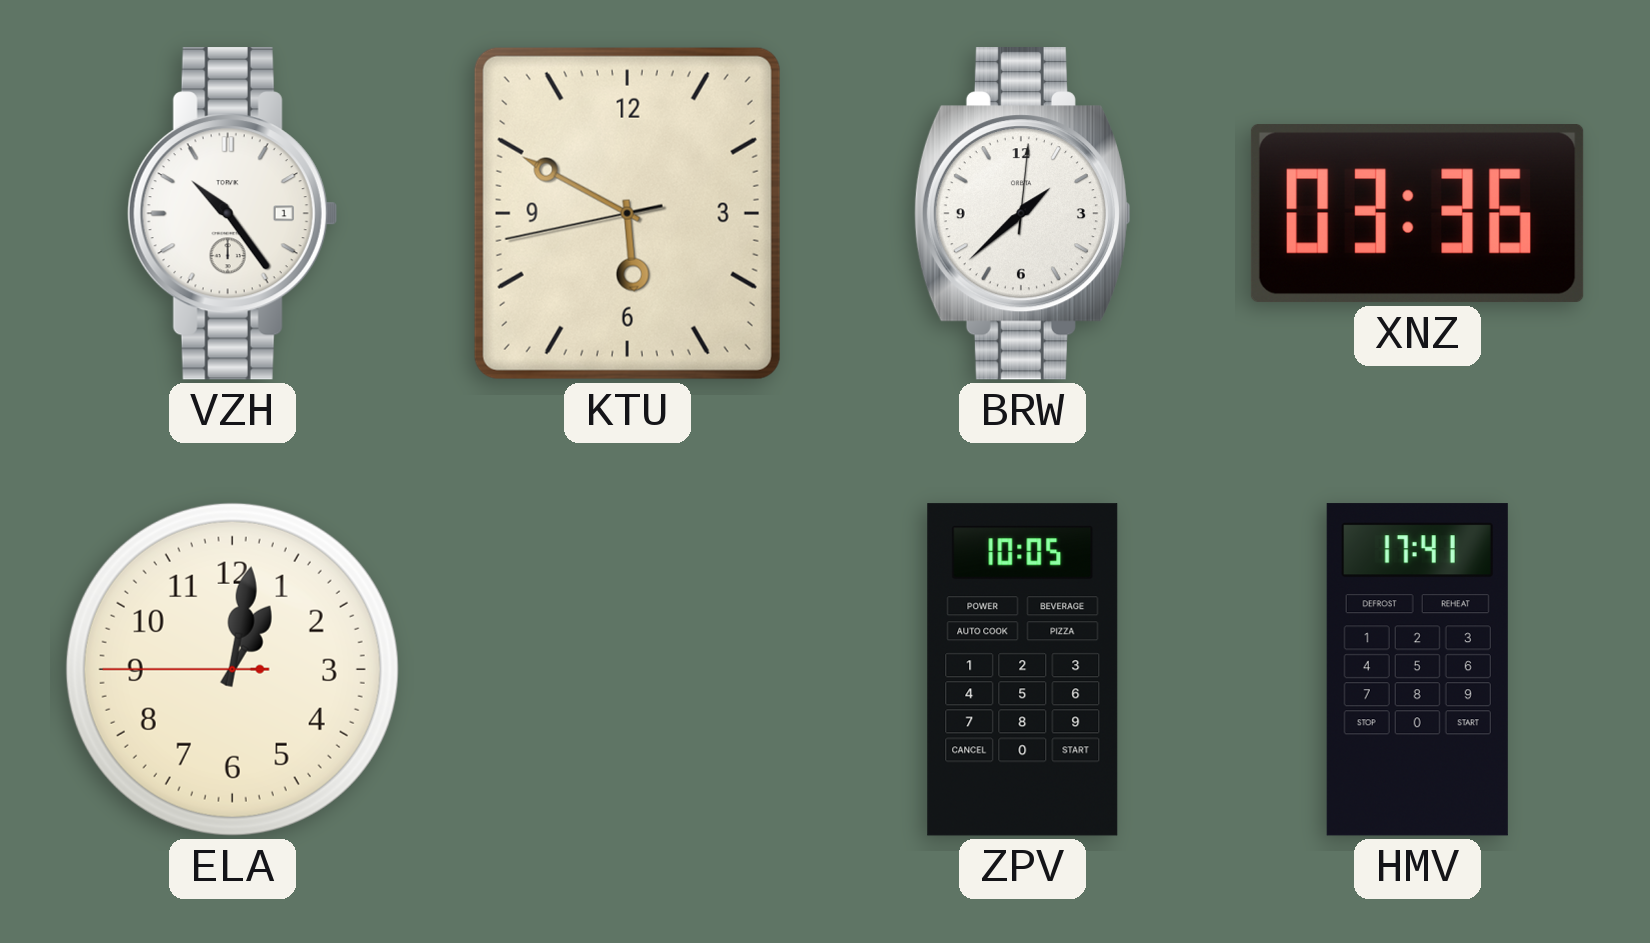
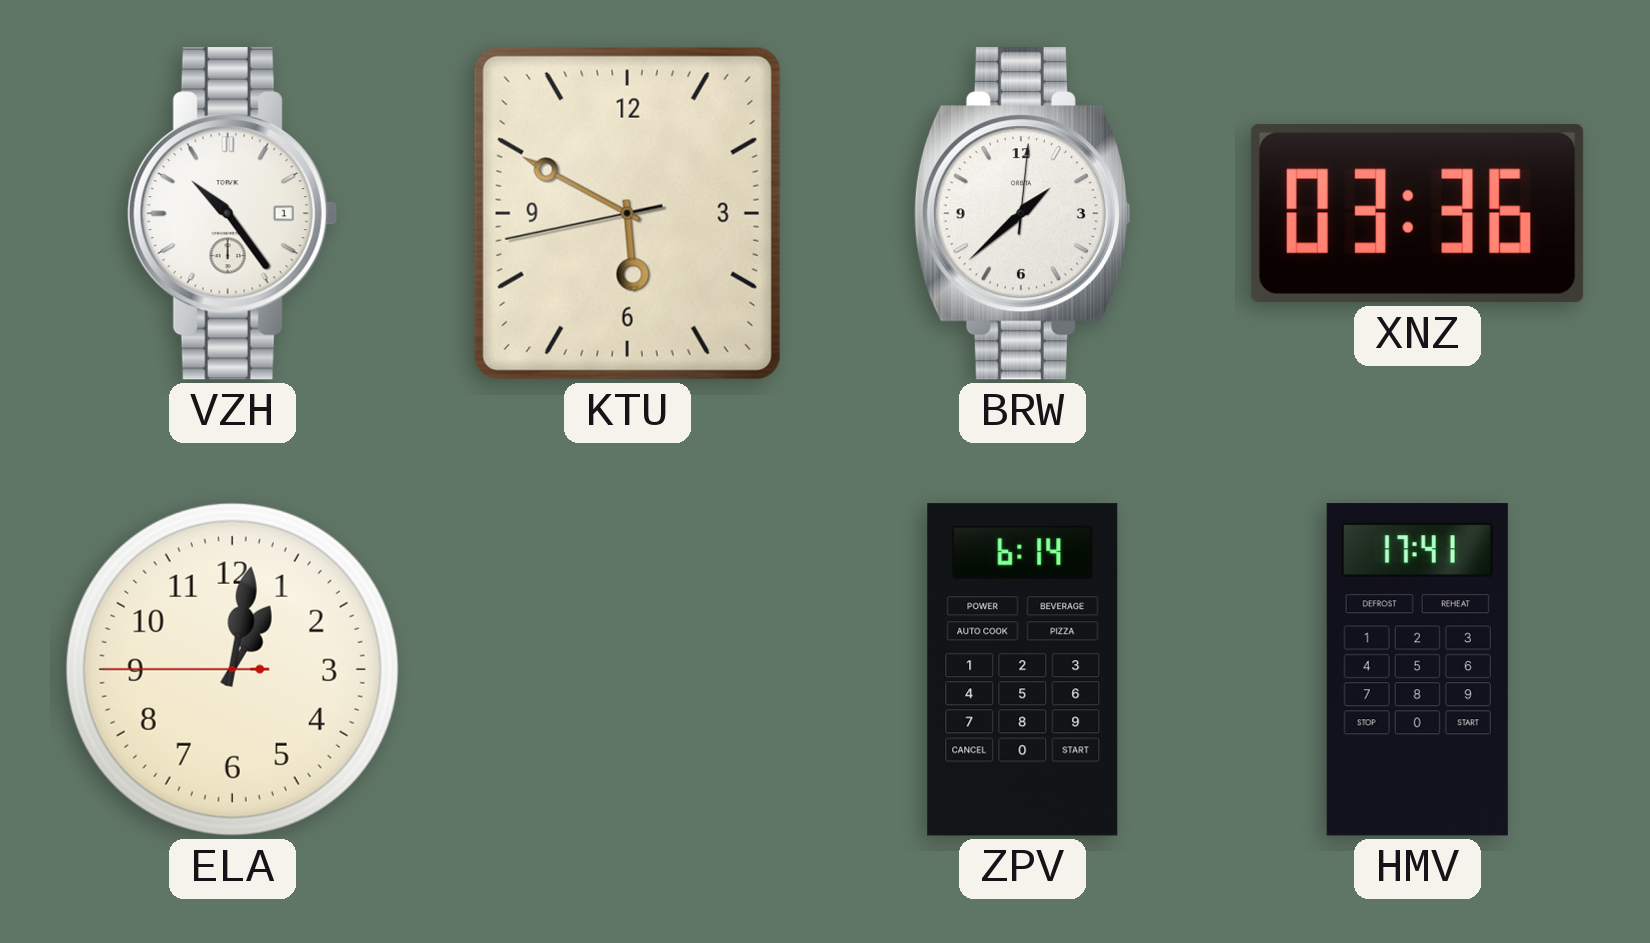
ZPV: 10:05 -> 6:14 (1023, 670)
